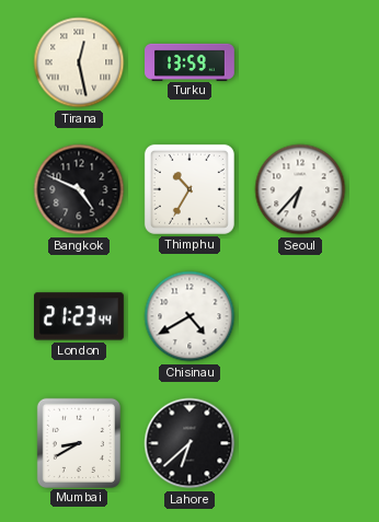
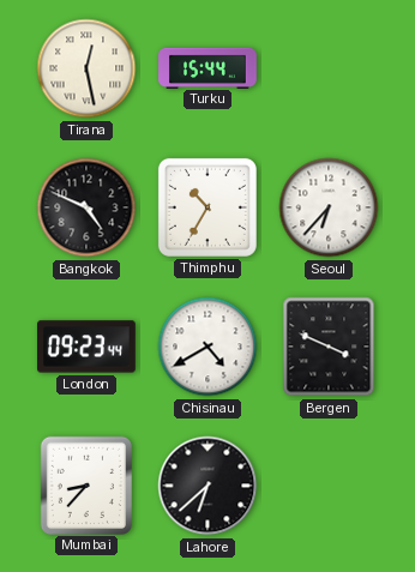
Turku: 13:59 -> 15:44 (207, 67)
London: 21:23 -> 09:23 (88, 347)
Bergen: none -> 3:49 (329, 347)
Mumbai: 8:40 -> 8:37 (86, 484)
